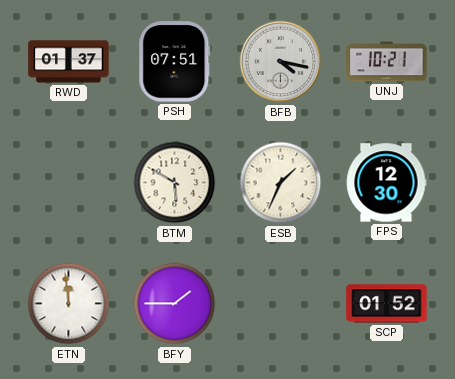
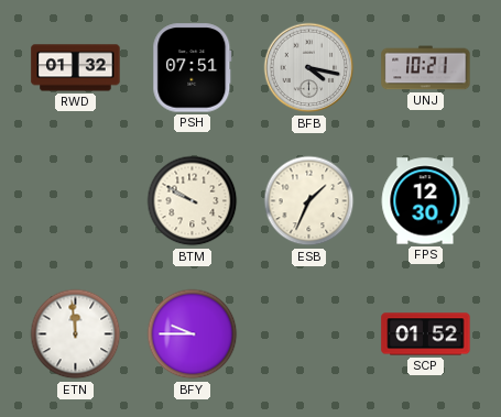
RWD: 01:37 -> 01:32 (76, 68)
BTM: 5:50 -> 9:50 (193, 201)
BFY: 1:45 -> 9:45 (193, 334)
